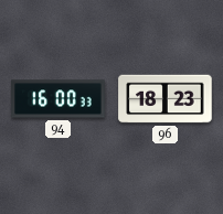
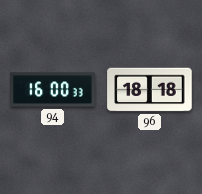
96: 18:23 -> 18:18 (150, 90)
